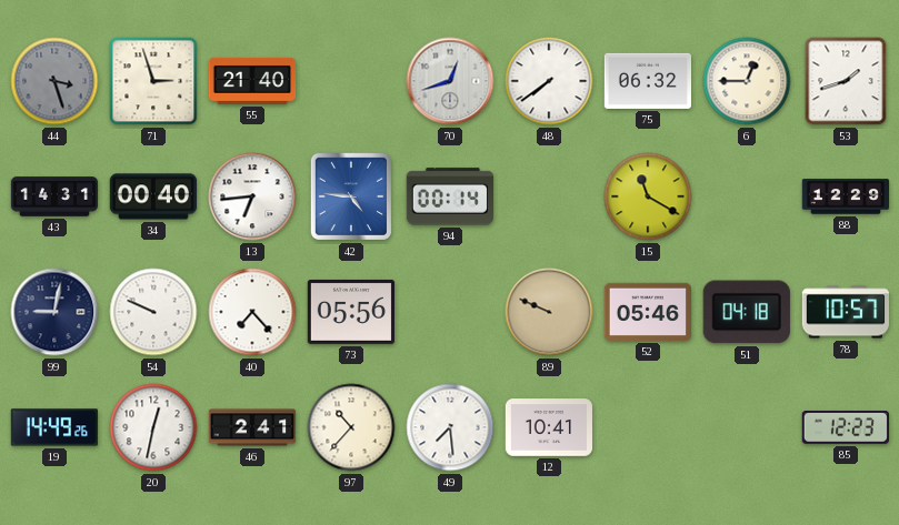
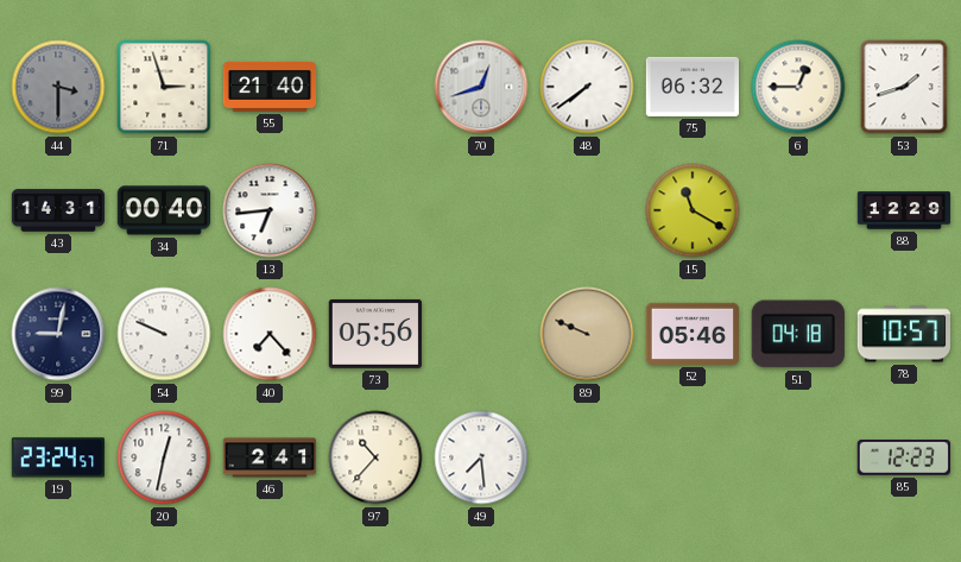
44: 3:27 -> 3:30 (58, 87)
42: 4:46 -> none (351, 196)
94: 00:14 -> none (449, 196)
19: 14:49 -> 23:24 (58, 457)
12: 10:41 -> none (549, 427)
